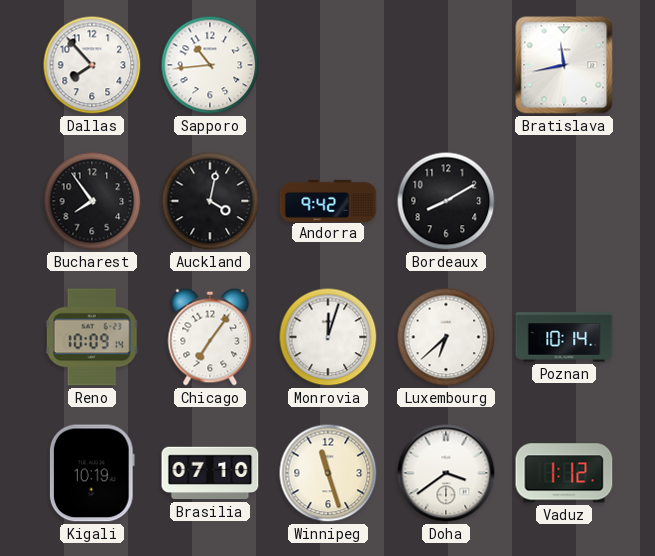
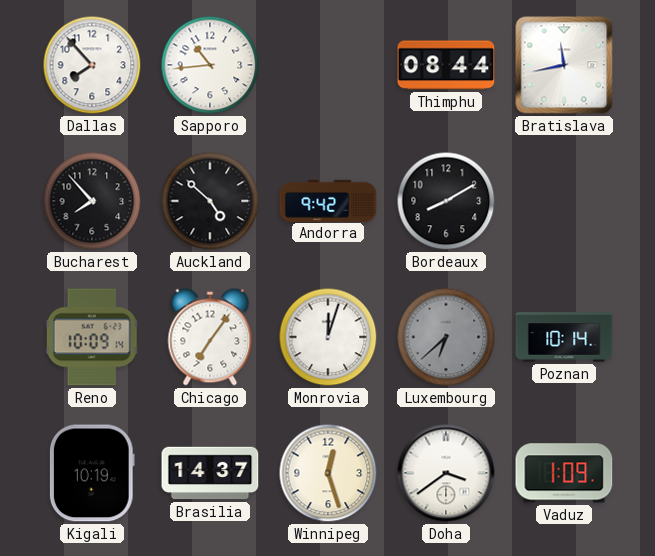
Thimphu: none -> 08:44 (446, 65)
Bucharest: 7:54 -> 7:53 (92, 201)
Auckland: 4:02 -> 4:52 (210, 201)
Luxembourg dial: white -> grey (446, 337)
Brasilia: 07:10 -> 14:37 (210, 473)
Winnipeg: 11:27 -> 12:27 (328, 473)
Vaduz: 1:12 -> 1:09 (564, 473)
